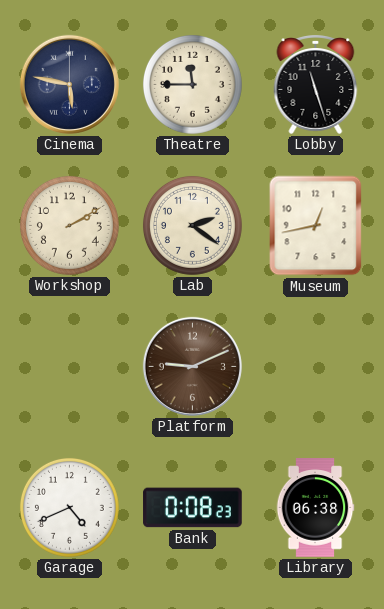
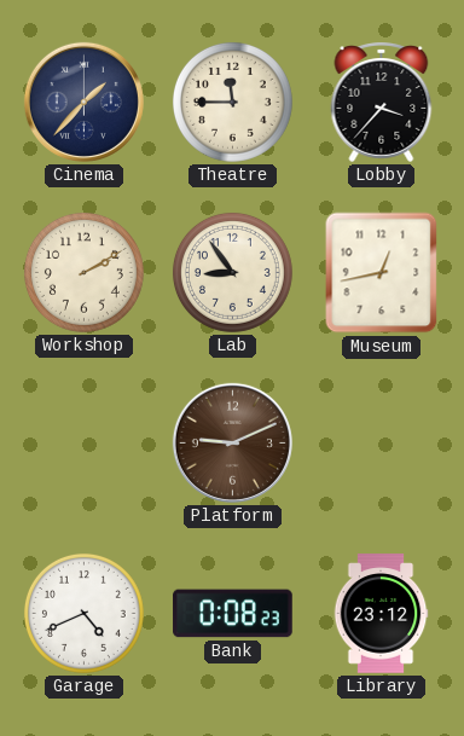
Cinema: 5:47 -> 1:37 (83, 102)
Lobby: 11:27 -> 3:37 (382, 102)
Lab: 2:21 -> 8:54 (232, 272)
Library: 06:38 -> 23:12 (381, 614)
